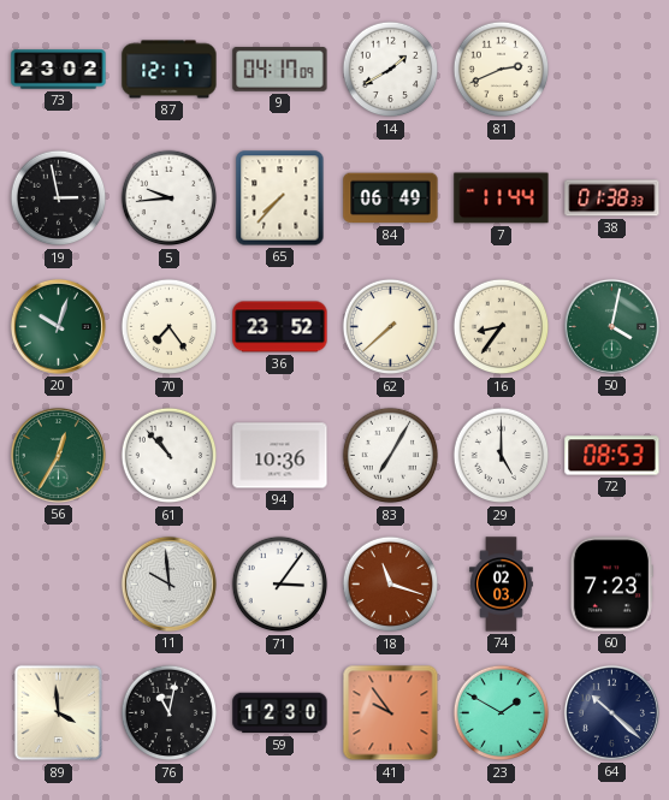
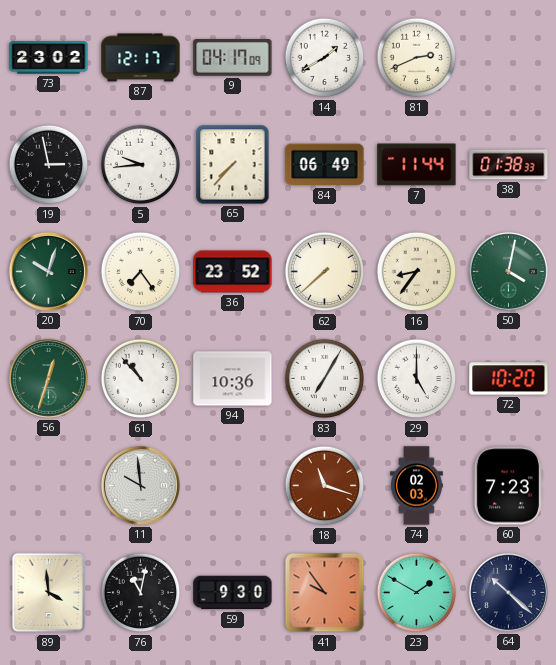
56: 12:35 -> 12:33 (48, 378)
72: 08:53 -> 10:20 (509, 379)
71: 3:06 -> none (280, 585)
59: 12:30 -> 9:30 (233, 593)
